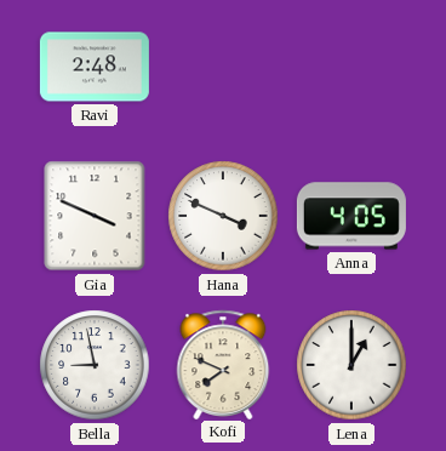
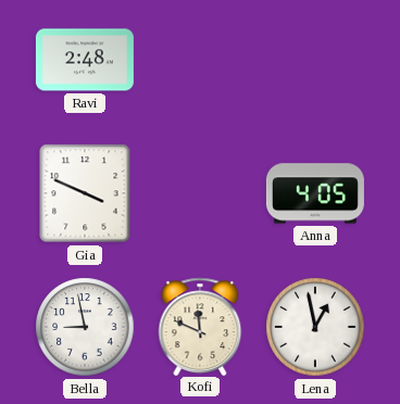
Hana: 3:49 -> none (223, 216)
Kofi: 7:49 -> 11:49 (200, 326)
Lena: 1:00 -> 12:58 (315, 327)
